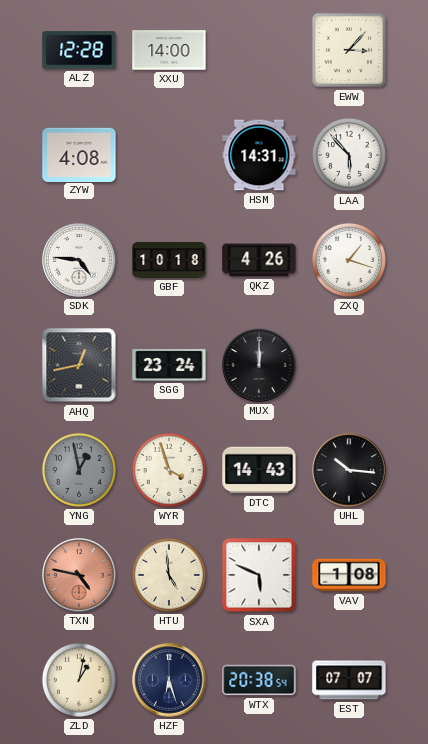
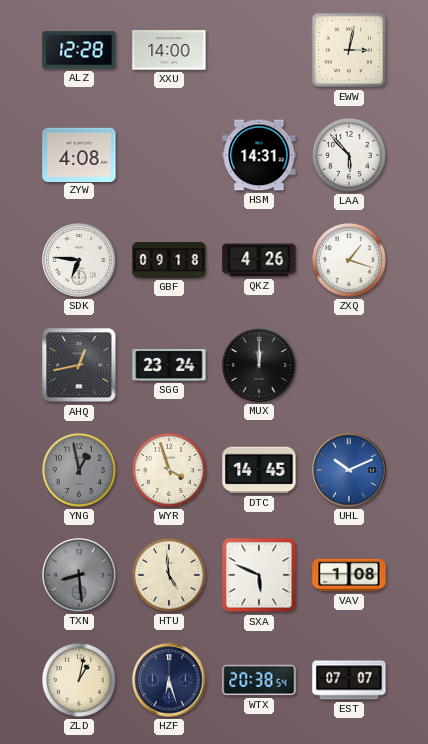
EWW: 3:07 -> 3:02 (349, 50)
SDK: 4:46 -> 6:46 (79, 260)
GBF: 10:18 -> 09:18 (169, 260)
DTC: 14:43 -> 14:45 (259, 470)
UHL: 10:16 -> 10:11 (349, 470)
UHL dial: black -> blue (349, 470)
TXN: 4:47 -> 8:29 (79, 575)
TXN dial: salmon -> grey (79, 575)
